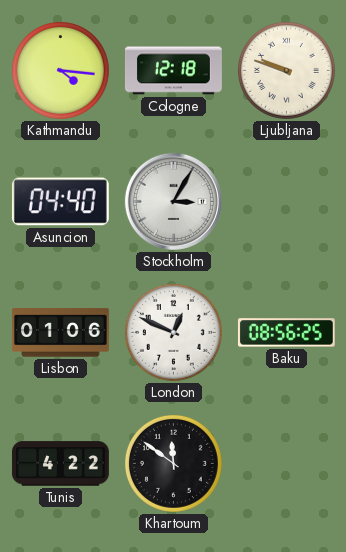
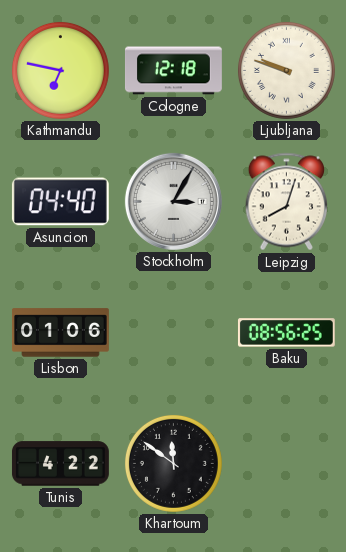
Kathmandu: 4:16 -> 6:47 (60, 70)
Leipzig: none -> 8:03 (286, 202)
London: 12:49 -> none (173, 332)
